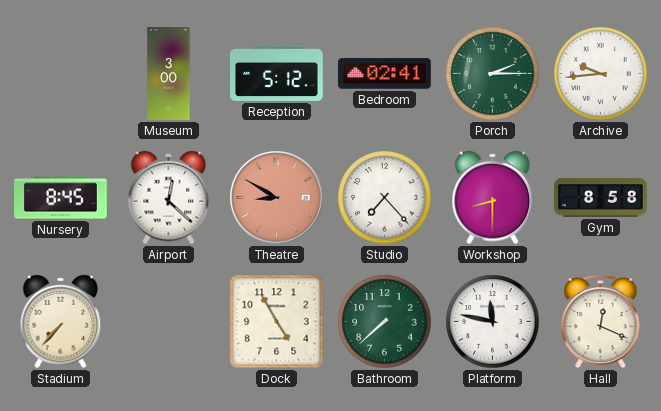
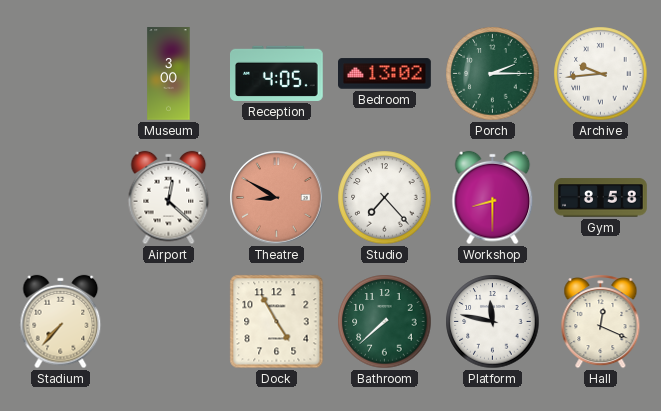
Reception: 5:12 -> 4:05 (277, 73)
Bedroom: 02:41 -> 13:02 (385, 74)
Nursery: 8:45 -> none (61, 198)
